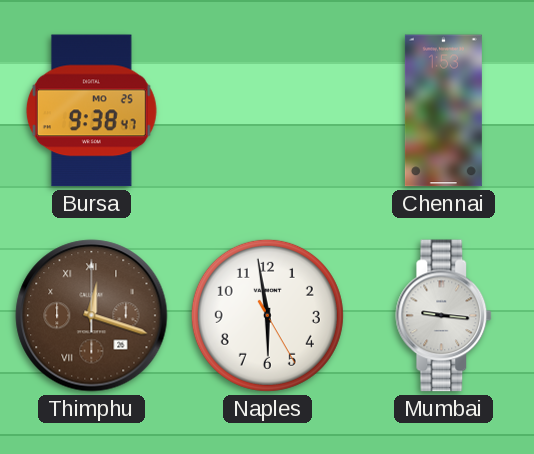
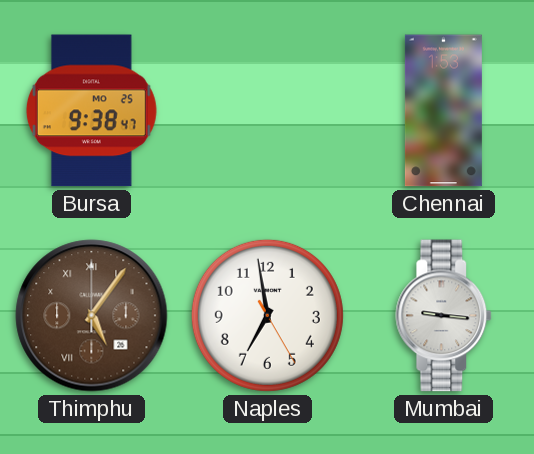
Thimphu: 12:18 -> 5:06 (92, 316)
Naples: 5:58 -> 6:58 (267, 315)
